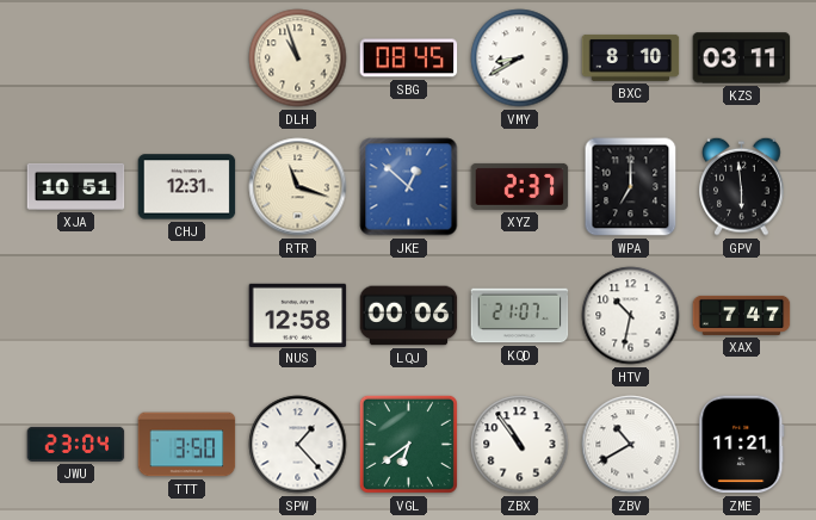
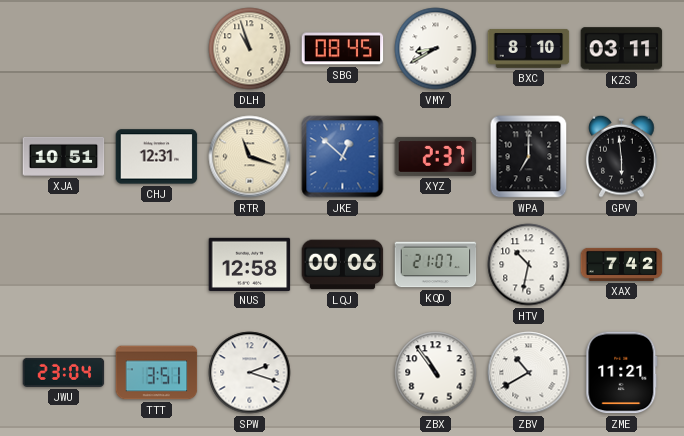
XAX: 7:47 -> 7:42 (622, 264)
TTT: 3:50 -> 3:51 (157, 373)
SPW: 1:23 -> 2:18 (250, 373)
VGL: 6:39 -> none (408, 444)
